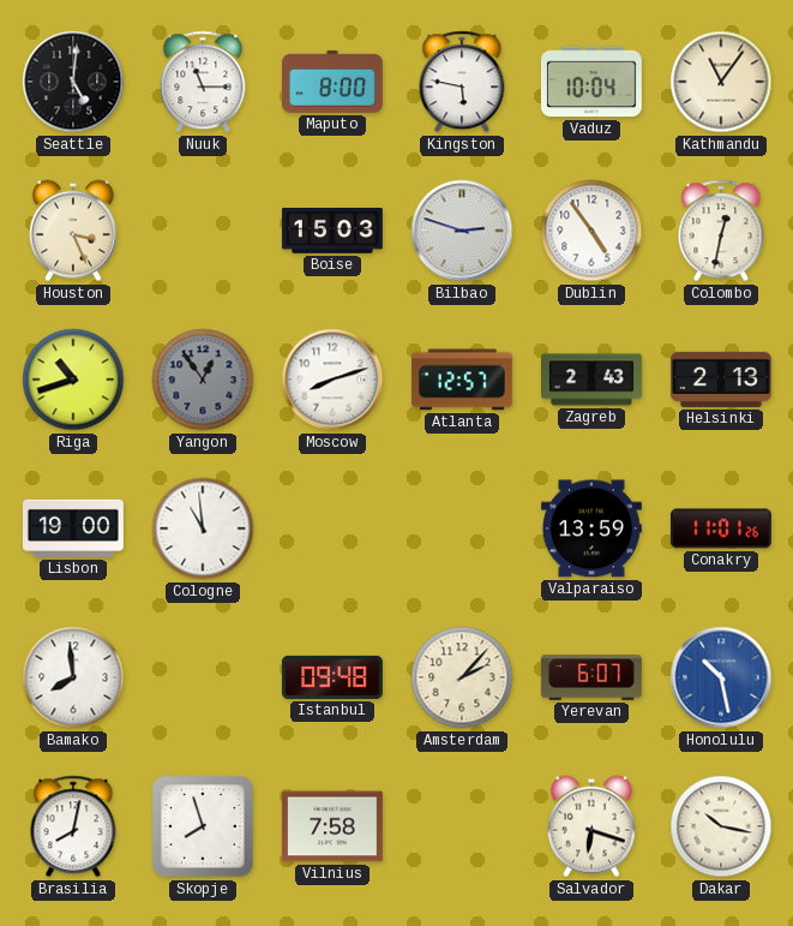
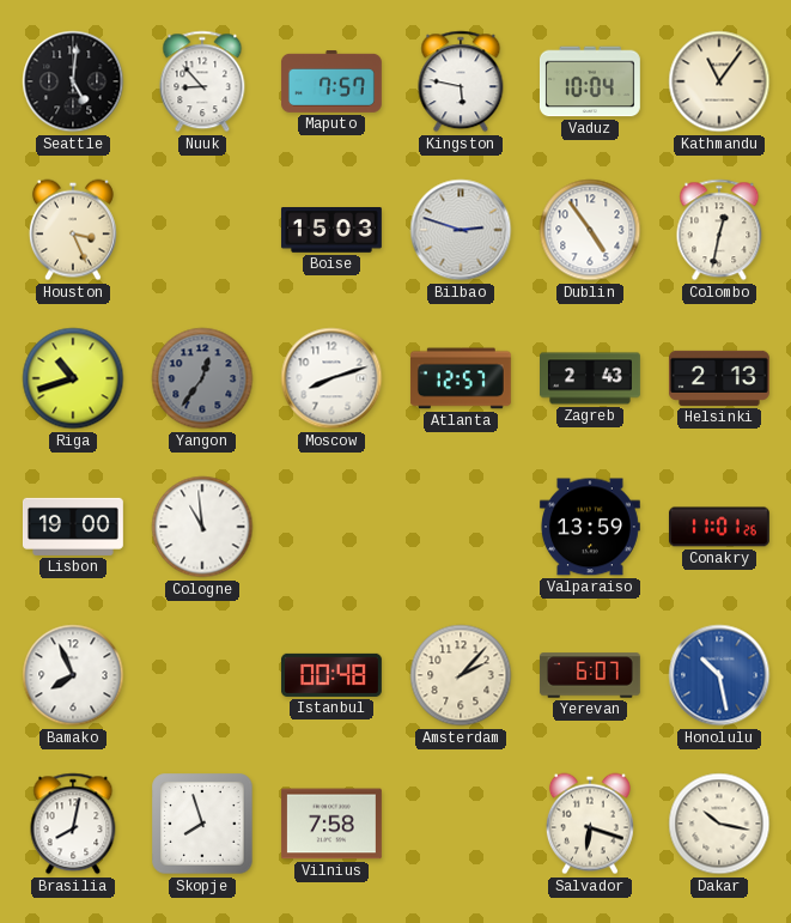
Nuuk: 11:15 -> 8:53 (202, 81)
Maputo: 8:00 -> 7:57 (331, 83)
Yangon: 12:54 -> 12:36 (202, 378)
Bamako: 7:59 -> 7:56 (73, 675)
Istanbul: 09:48 -> 00:48 (331, 675)
